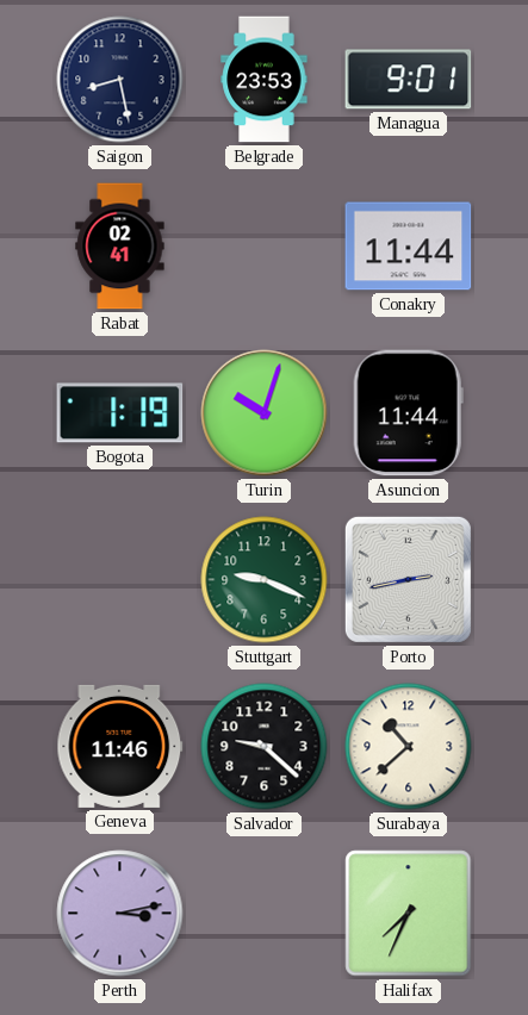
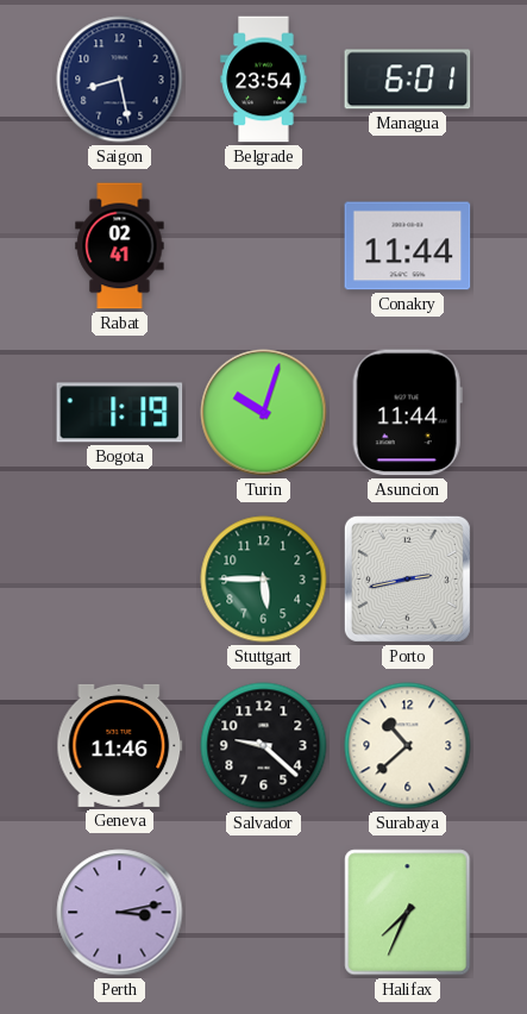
Belgrade: 23:53 -> 23:54 (264, 80)
Managua: 9:01 -> 6:01 (408, 80)
Stuttgart: 9:19 -> 5:45 (264, 580)
